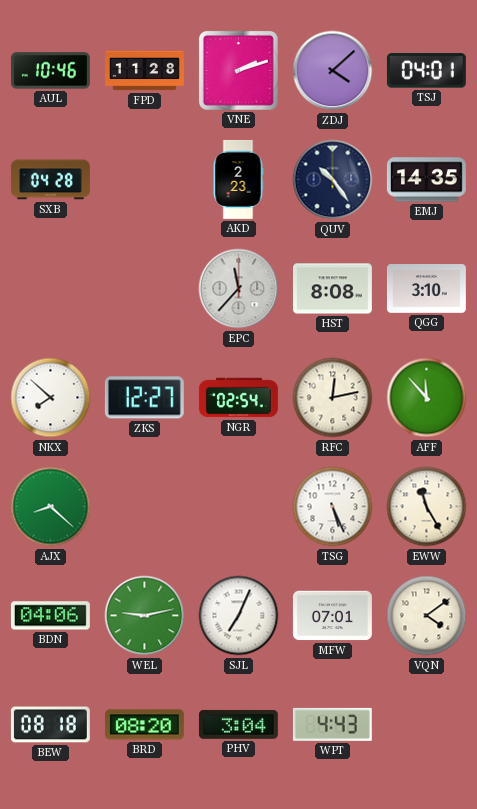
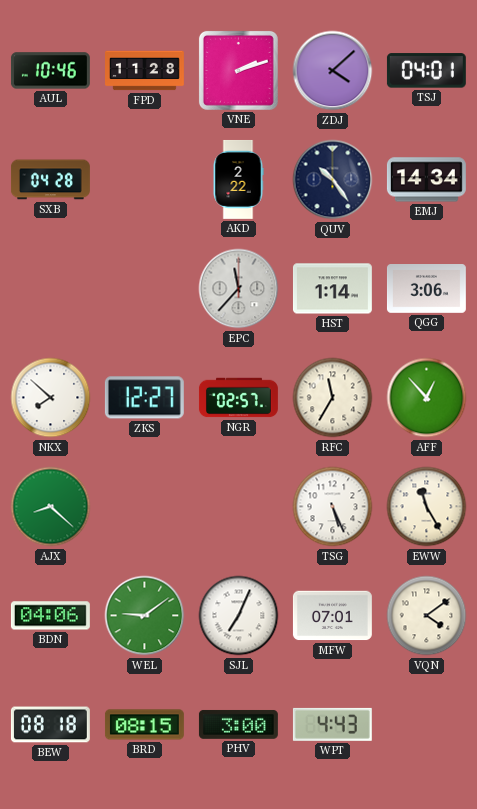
AKD: 2:23 -> 2:22 (238, 179)
EMJ: 14:35 -> 14:34 (426, 180)
HST: 8:08 -> 1:14 (332, 289)
QGG: 3:10 -> 3:06 (426, 289)
NGR: 02:54 -> 02:57 (238, 398)
RFC: 12:13 -> 11:35 (333, 398)
AFF: 11:53 -> 12:53 (427, 398)
WEL: 9:13 -> 9:09 (145, 616)
BRD: 08:20 -> 08:15 (144, 725)
PHV: 3:04 -> 3:00 (238, 724)
